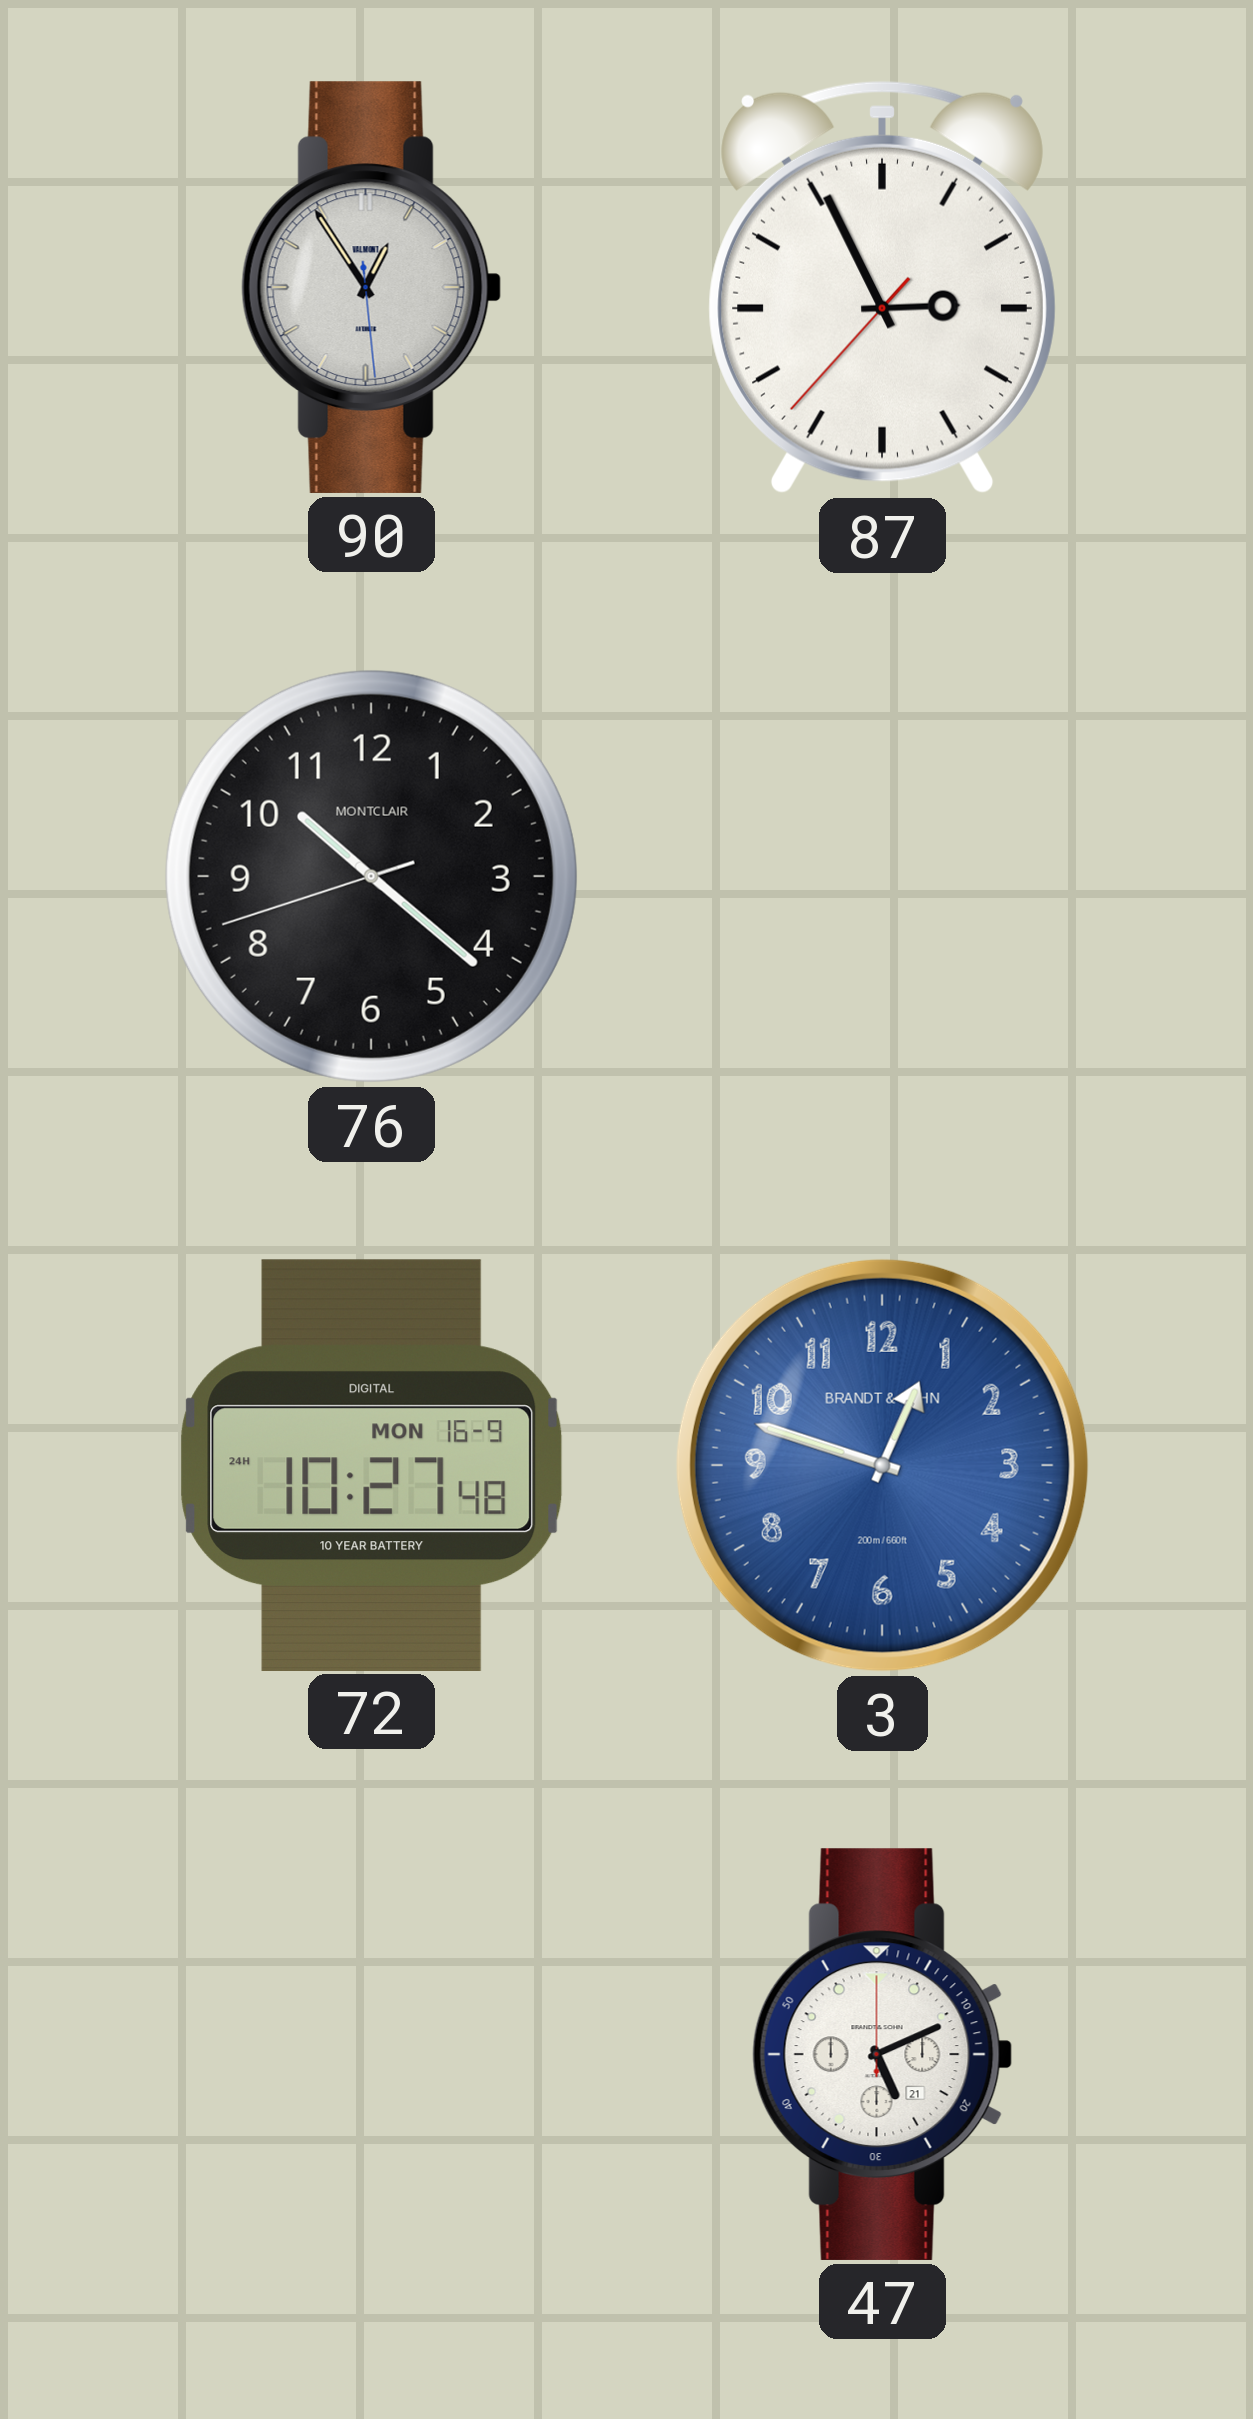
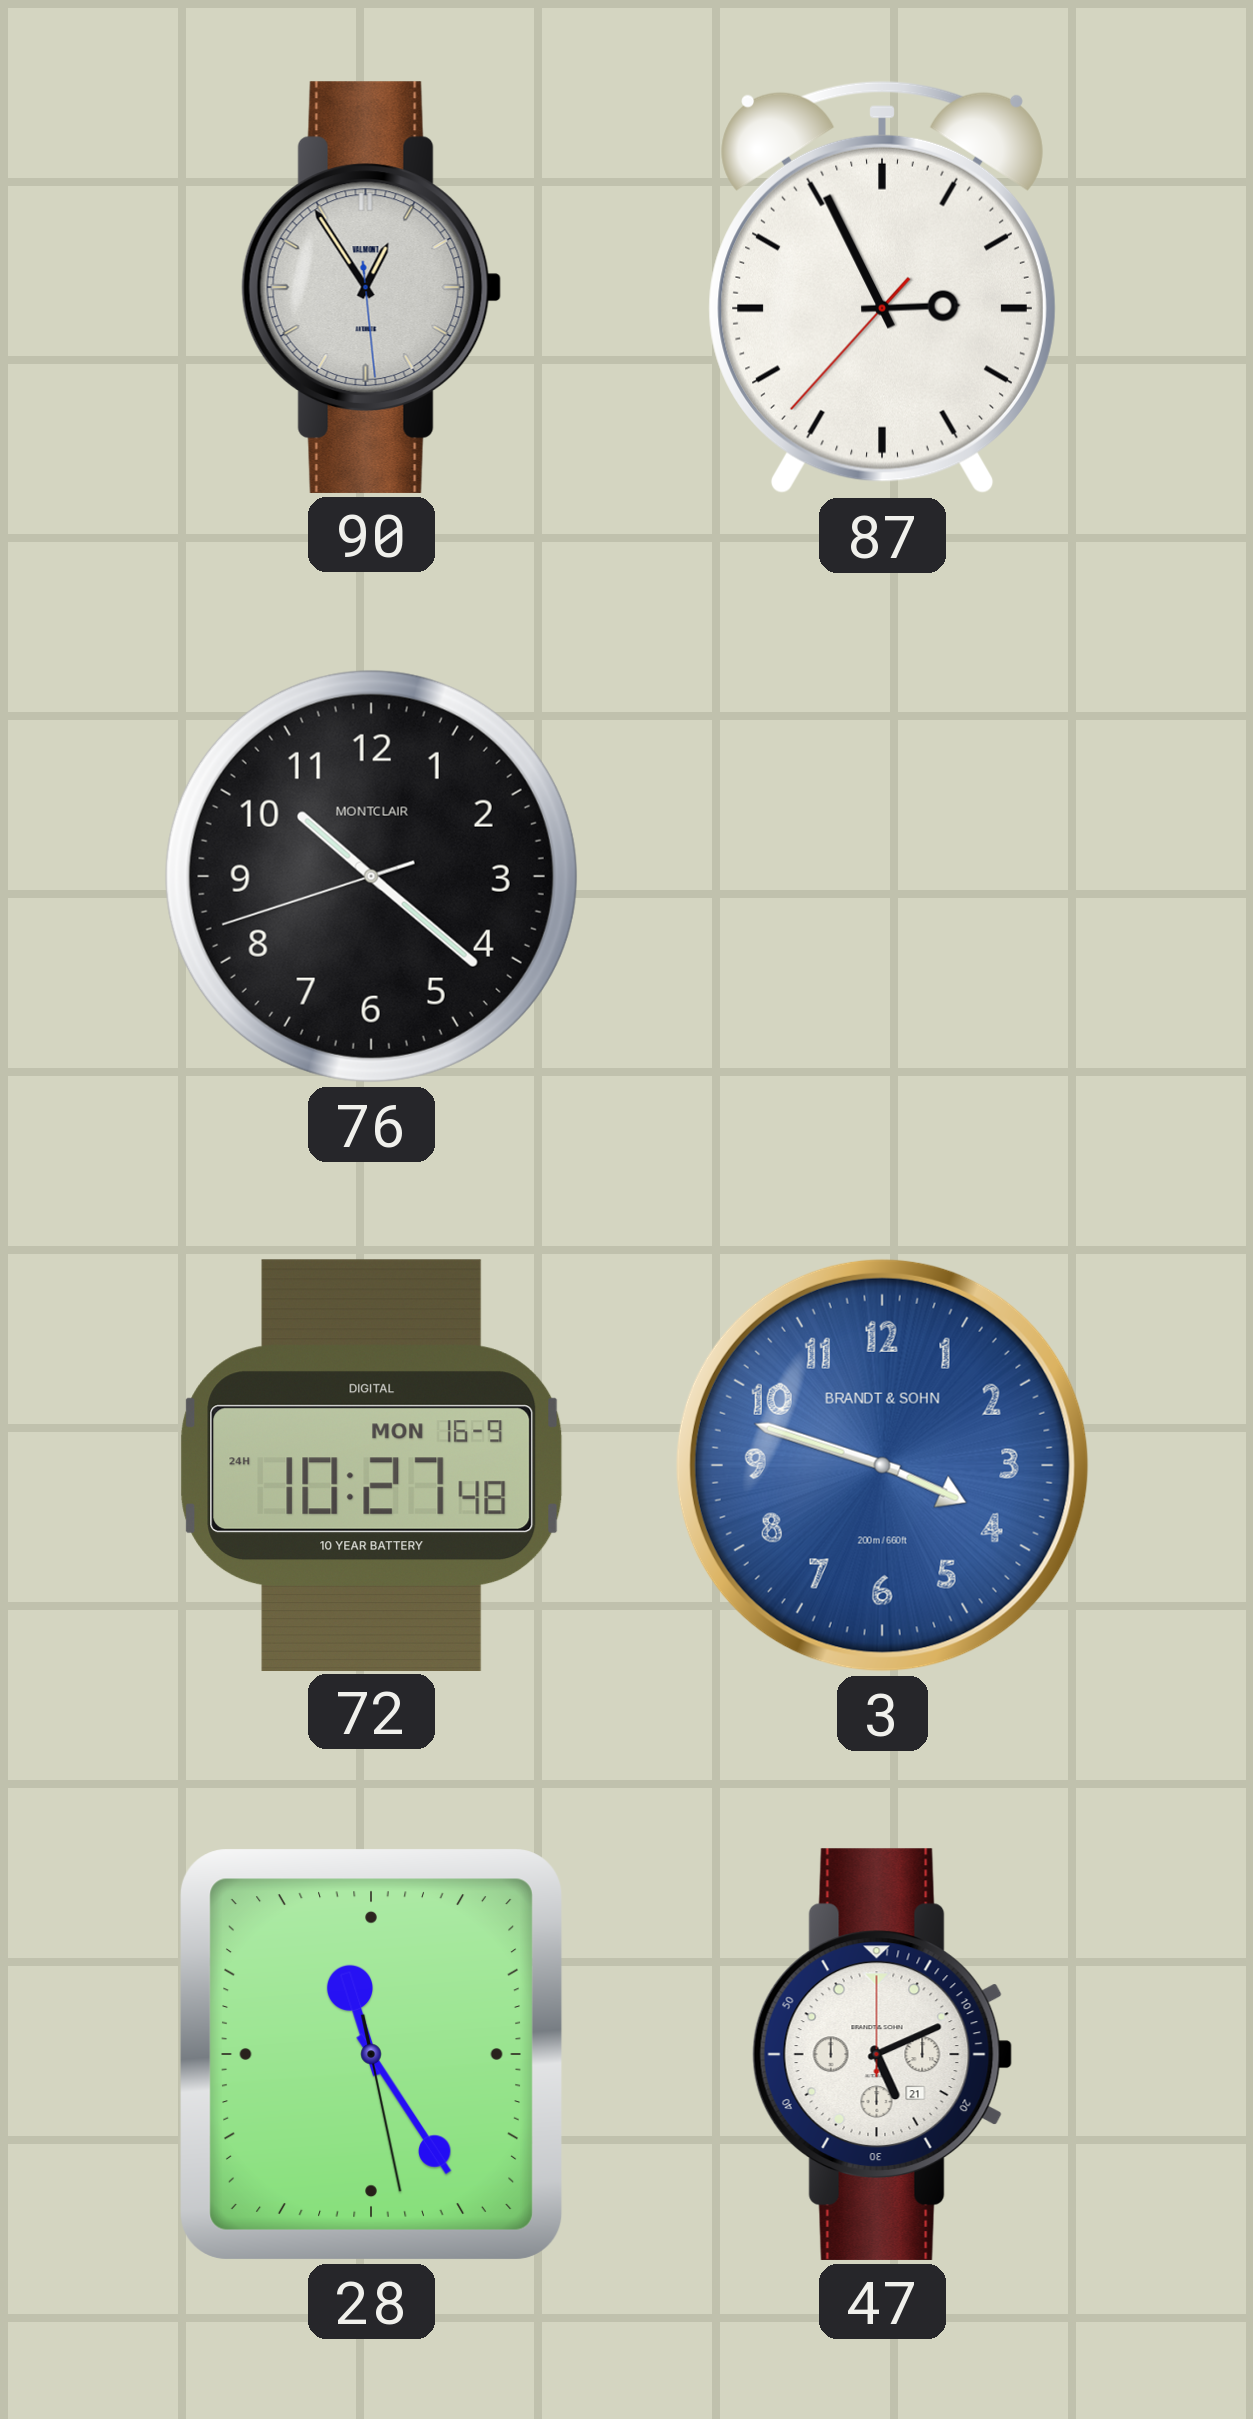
3: 12:48 -> 3:48 (882, 1465)
28: none -> 11:24 (371, 2054)
